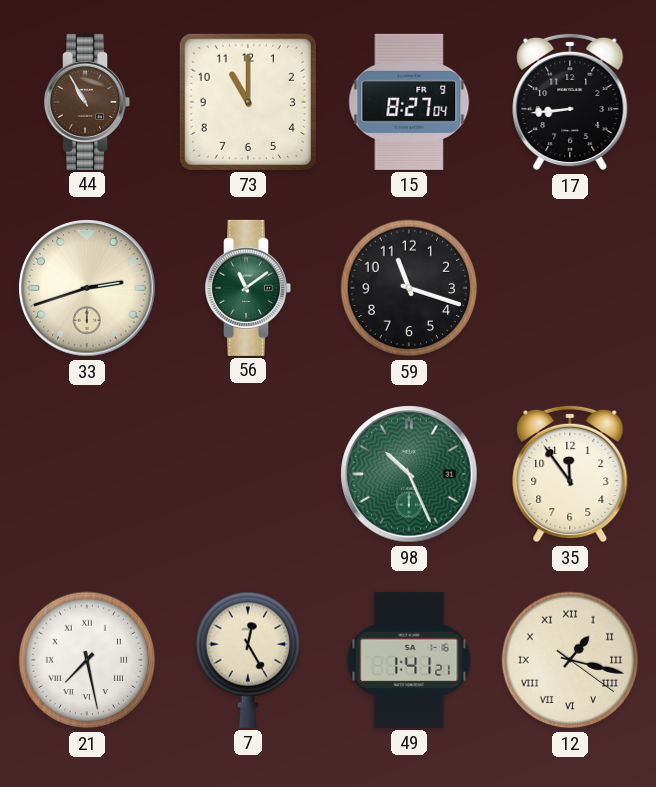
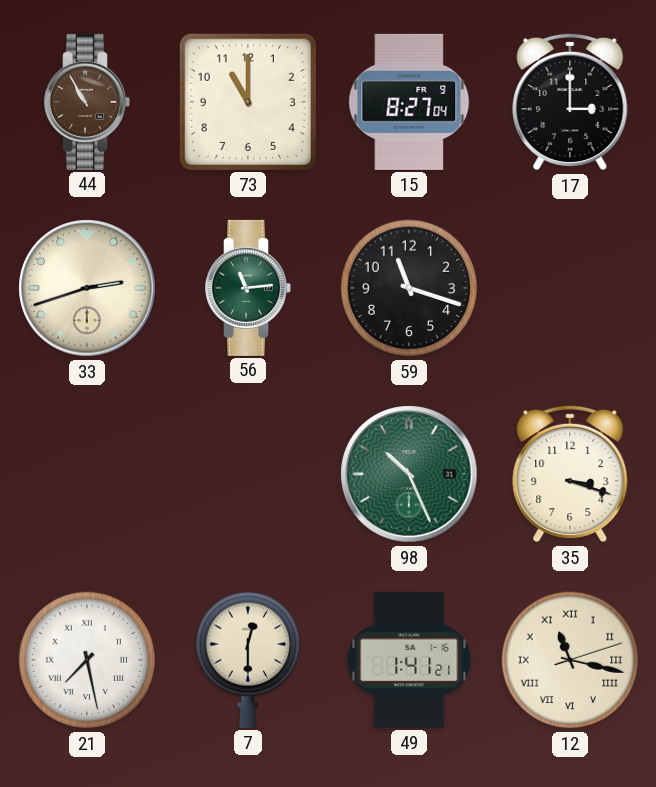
17: 8:44 -> 3:00 (570, 102)
56: 11:09 -> 11:14 (248, 288)
35: 11:54 -> 3:18 (570, 474)
7: 12:25 -> 12:30 (248, 660)
12: 1:17 -> 11:17 (570, 660)
